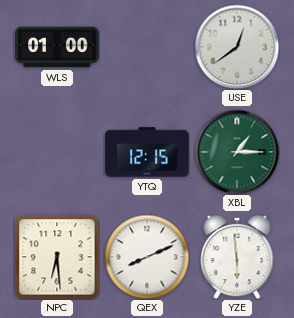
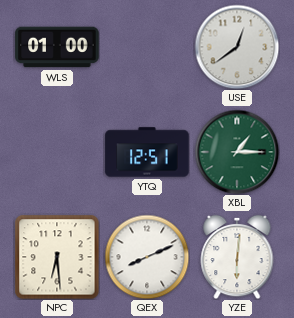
YTQ: 12:15 -> 12:51 (147, 152)
YZE: 5:59 -> 6:01 (237, 257)
